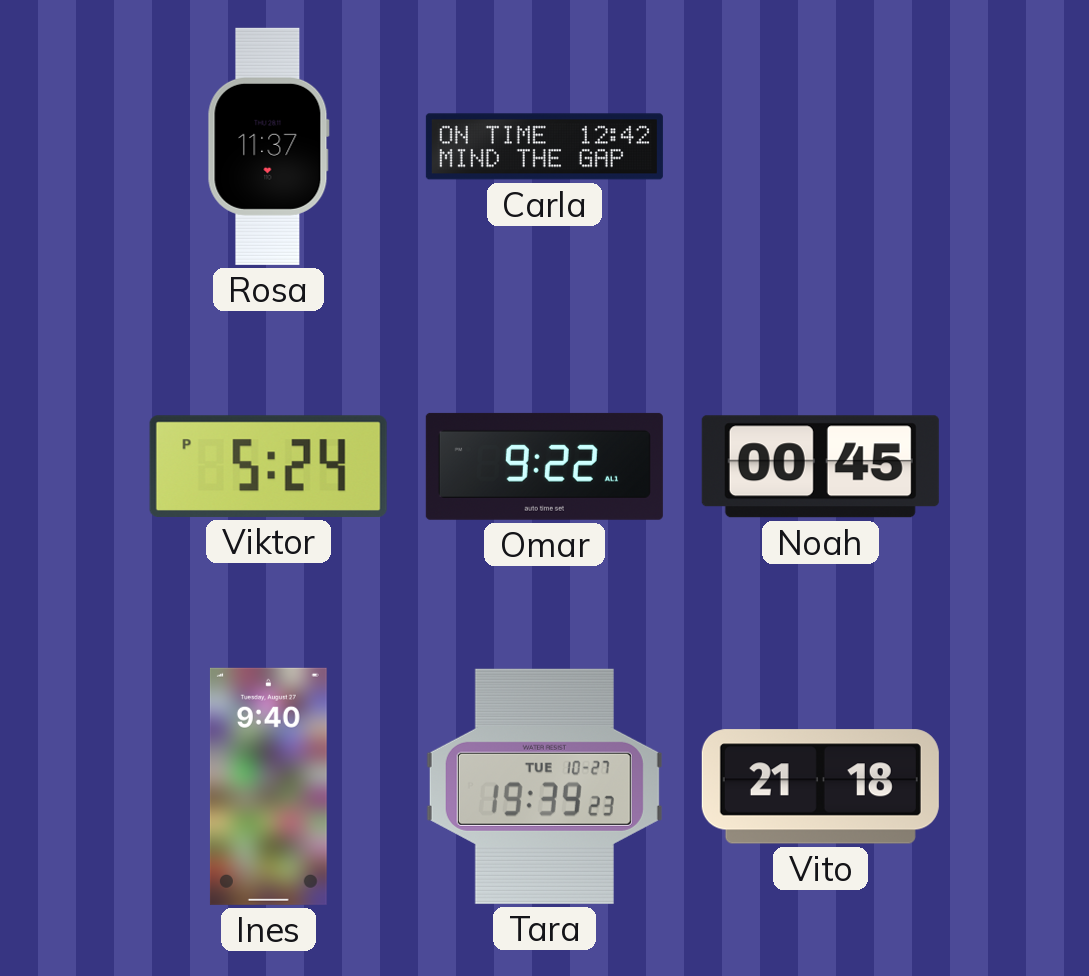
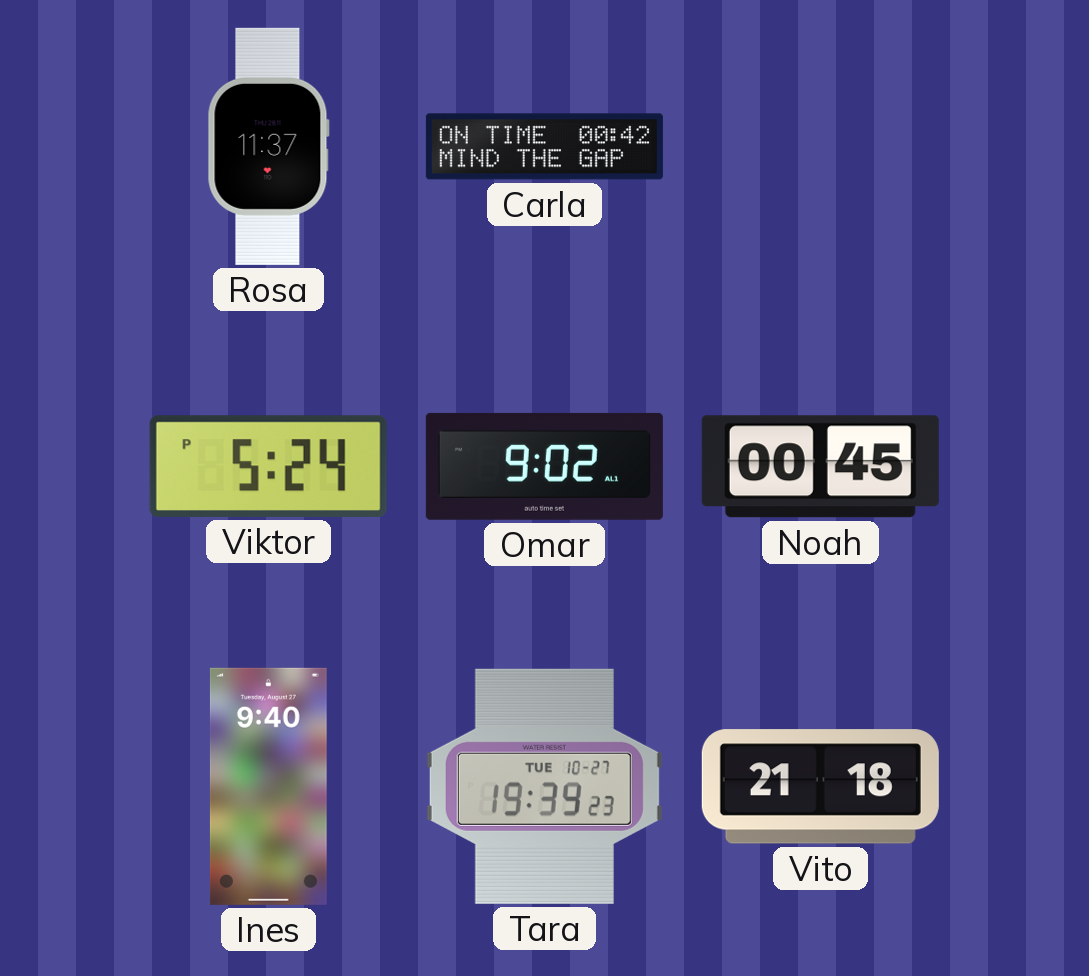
Carla: 12:42 -> 00:42 (544, 147)
Omar: 9:22 -> 9:02 (544, 466)
